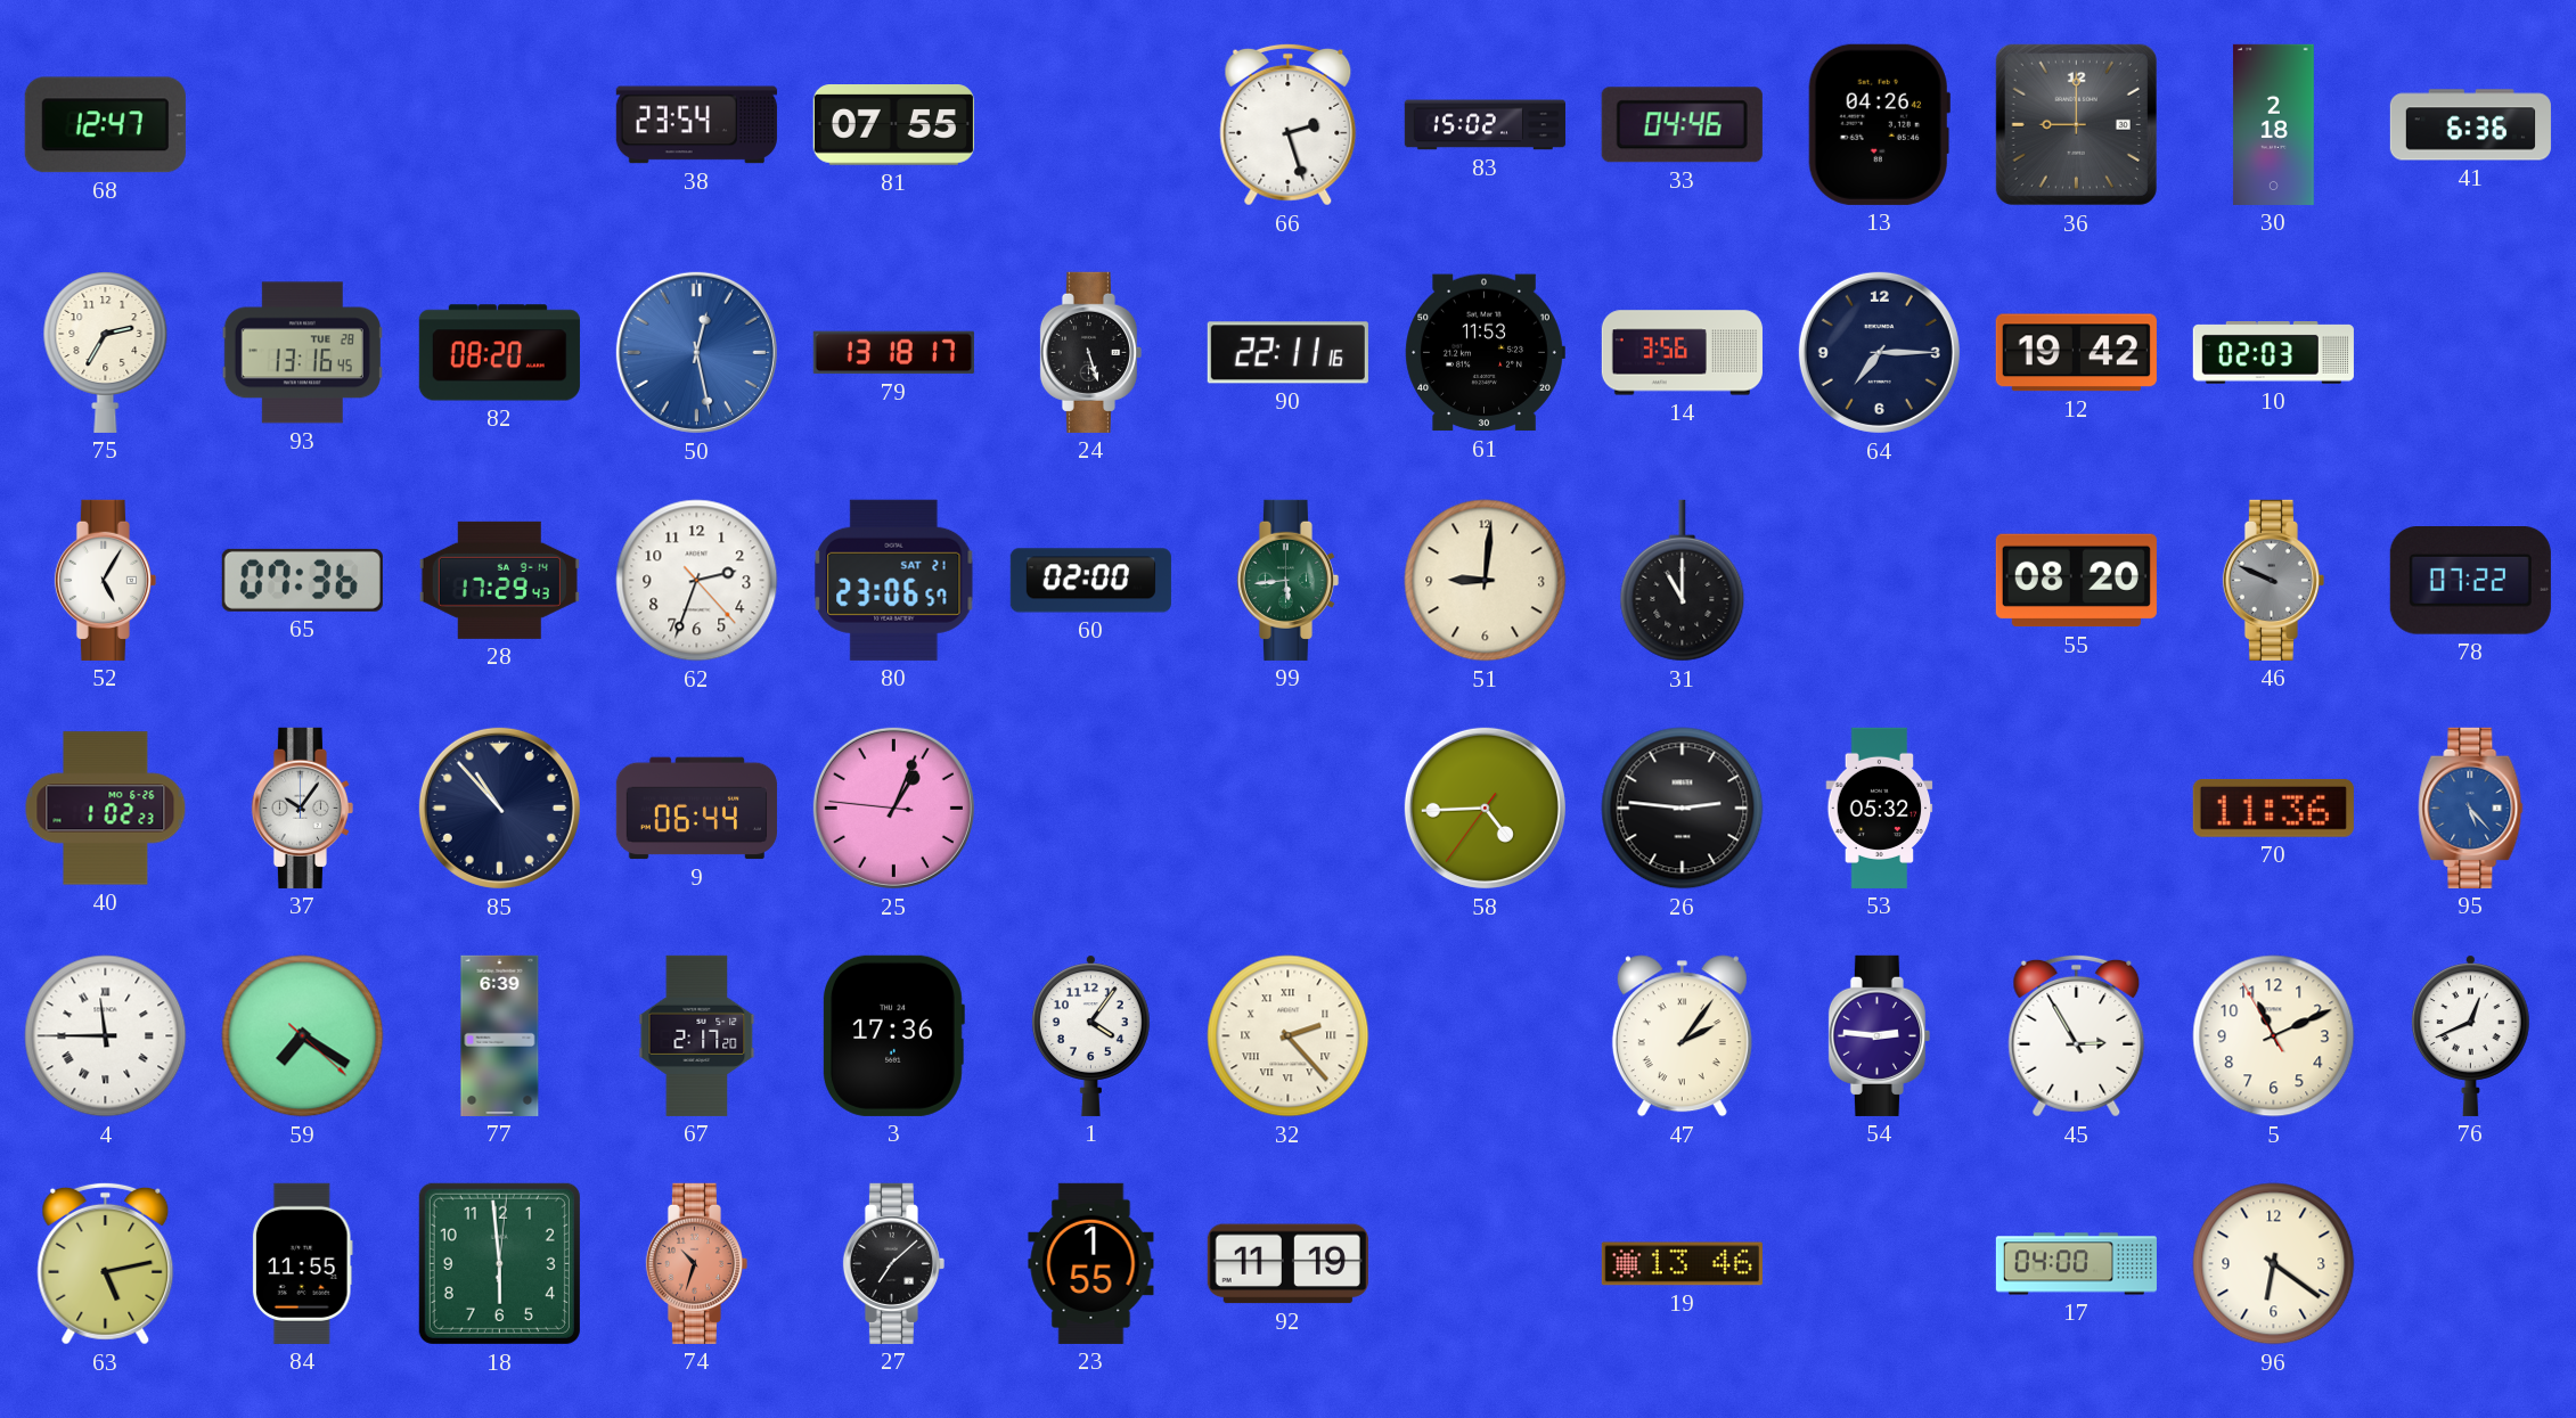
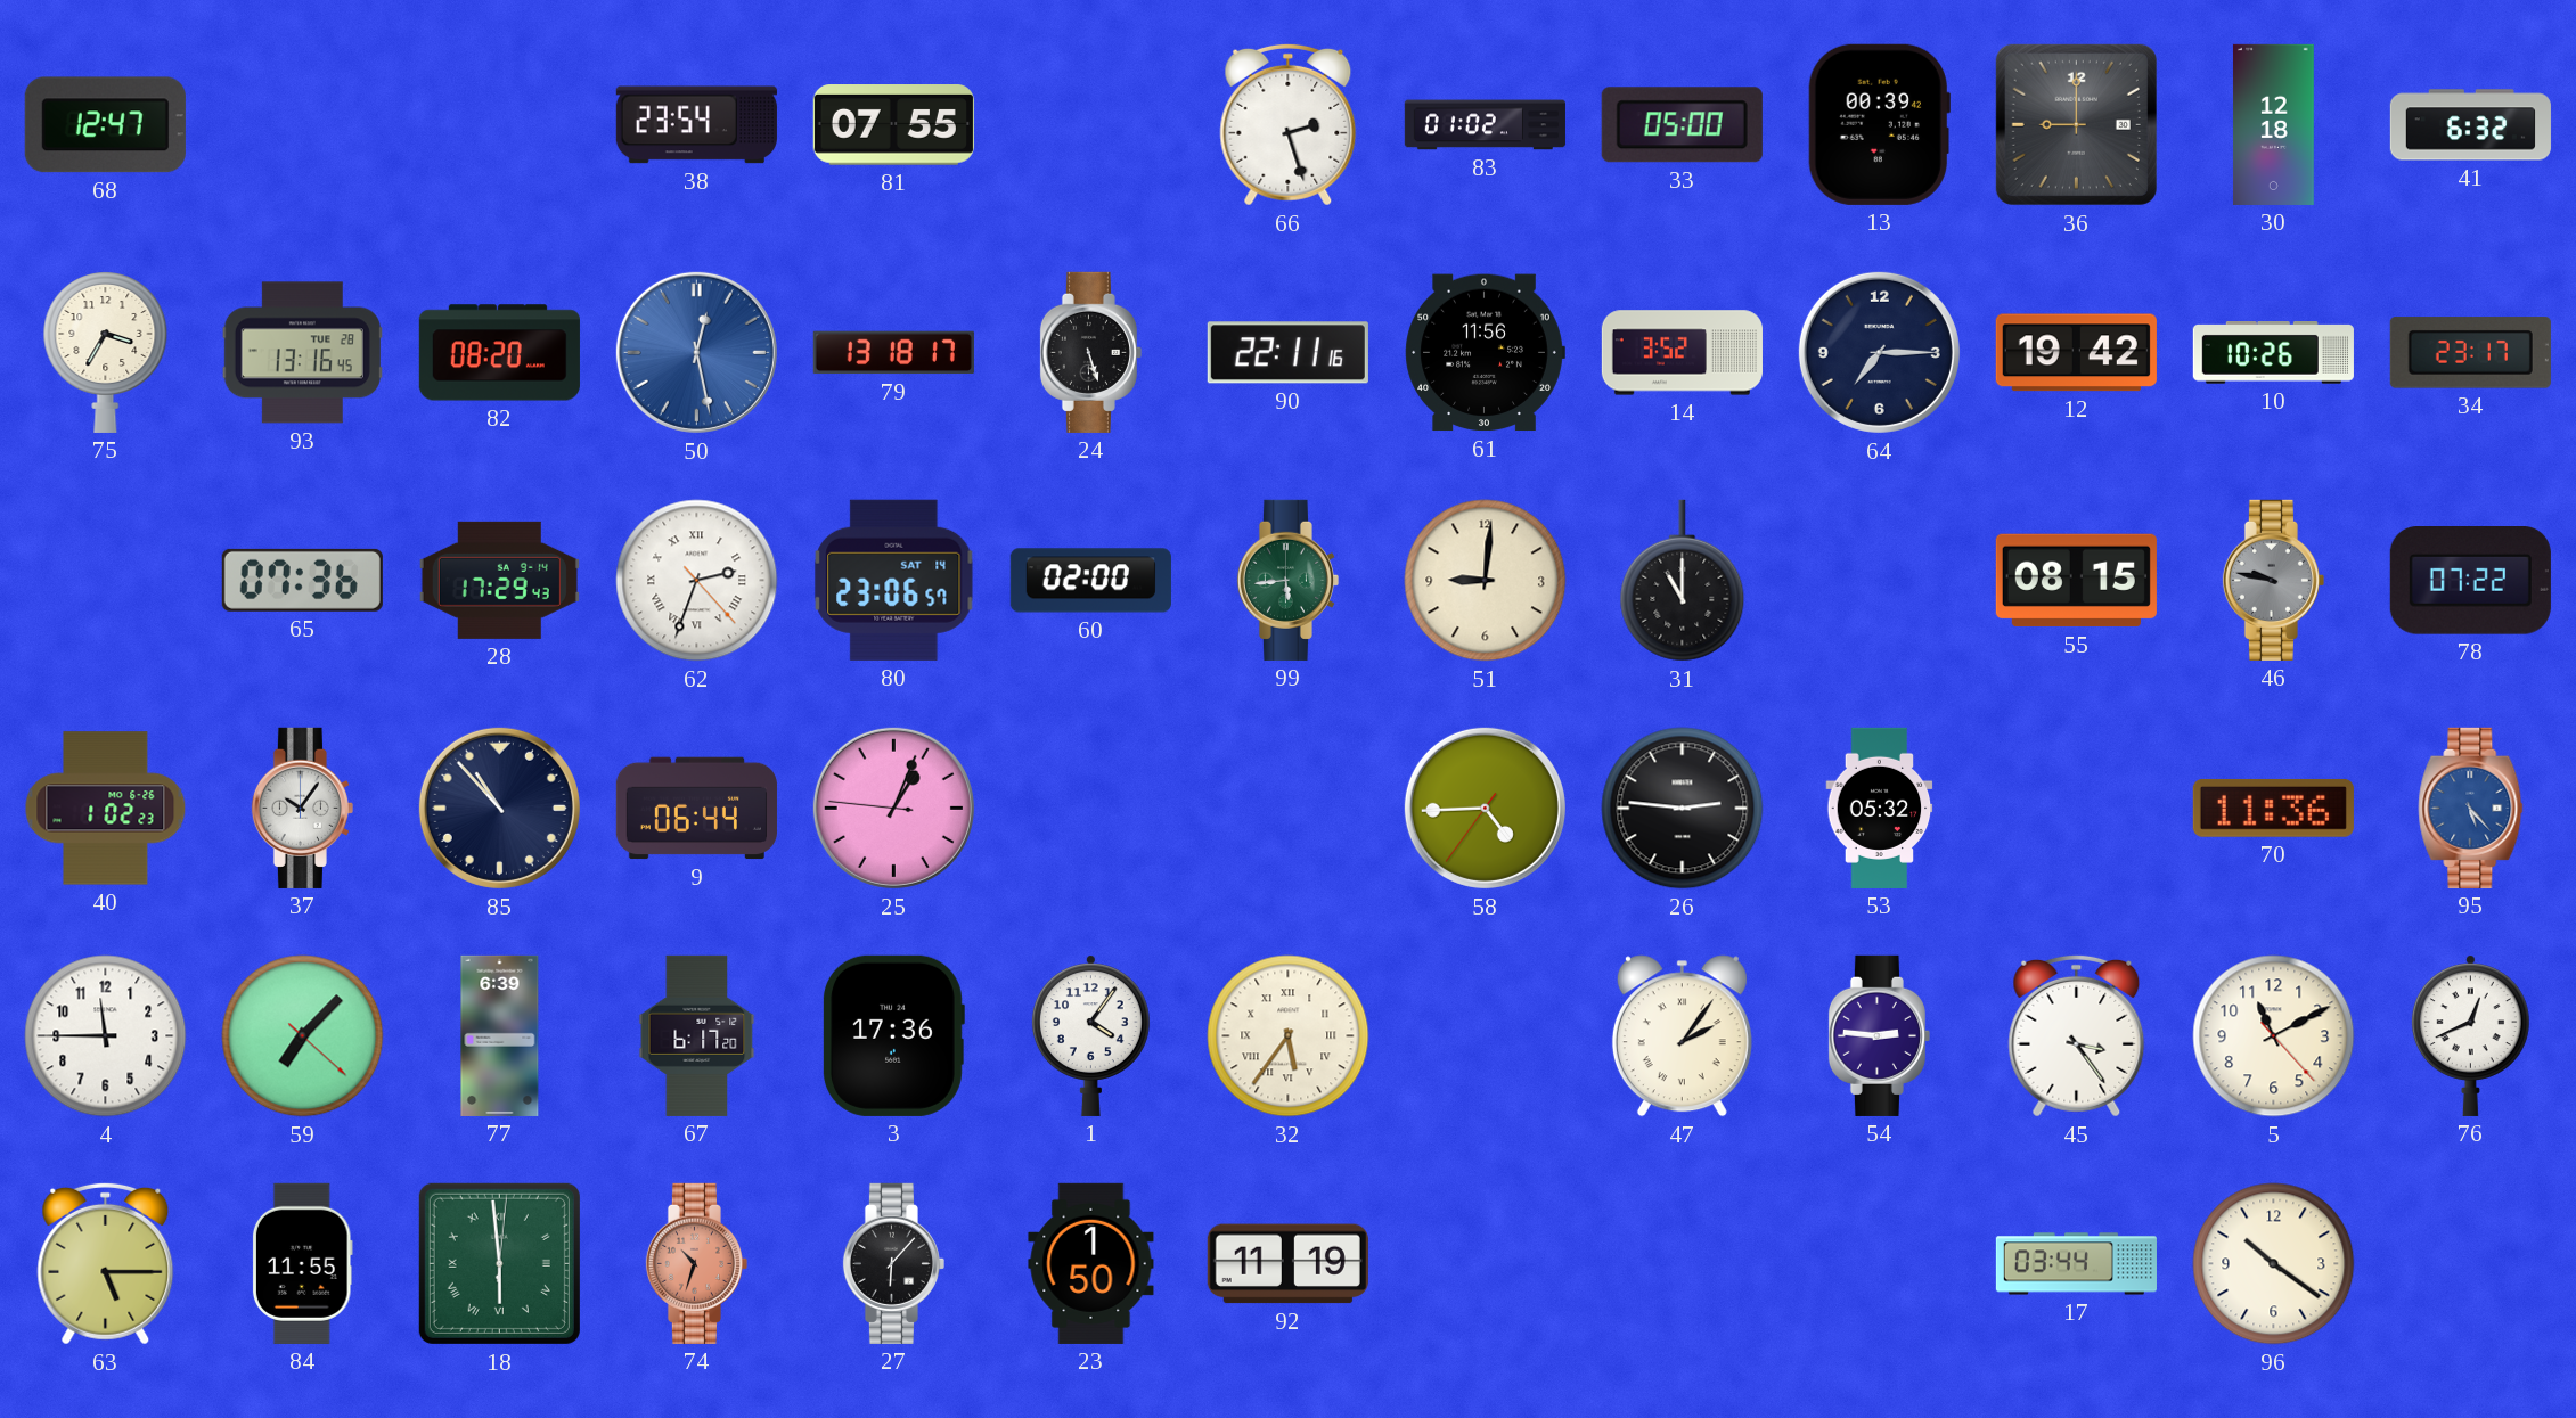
83: 15:02 -> 01:02 (1485, 125)
33: 04:46 -> 05:00 (1682, 125)
13: 04:26 -> 00:39 (1879, 124)
30: 2:18 -> 12:18 (2273, 124)
41: 6:36 -> 6:32 (2470, 125)
75: 2:35 -> 3:35 (106, 353)
61: 11:53 -> 11:56 (1485, 353)
14: 3:56 -> 3:52 (1682, 353)
10: 02:03 -> 10:26 (2273, 353)
34: none -> 23:17 (2470, 353)
52: 5:05 -> none (105, 580)
62 numerals: Arabic -> Roman (697, 581)
80 date: SAT 21 -> SAT 14 (894, 580)
55: 08:20 -> 08:15 (2076, 581)
46: 9:49 -> 9:47 (2273, 580)
4 numerals: Roman -> Arabic (106, 1036)
59: 7:20 -> 7:07 (303, 1036)
67: 2:17 -> 6:17 (697, 1035)
32: 2:23 -> 5:36 (1289, 1036)
45: 2:55 -> 3:24 (2077, 1035)
5: 11:10:55 -> 11:10:23 (2274, 1036)
63: 5:13 -> 5:15 (106, 1263)
18 numerals: Arabic -> Roman (499, 1263)
27: 7:08 -> 6:07 (893, 1263)
23: 1:55 -> 1:50 (1091, 1263)
19: 13:46 -> none (1682, 1264)
17: 04:00 -> 03:44 (2076, 1264)
96: 6:21 -> 10:21 (2274, 1264)
